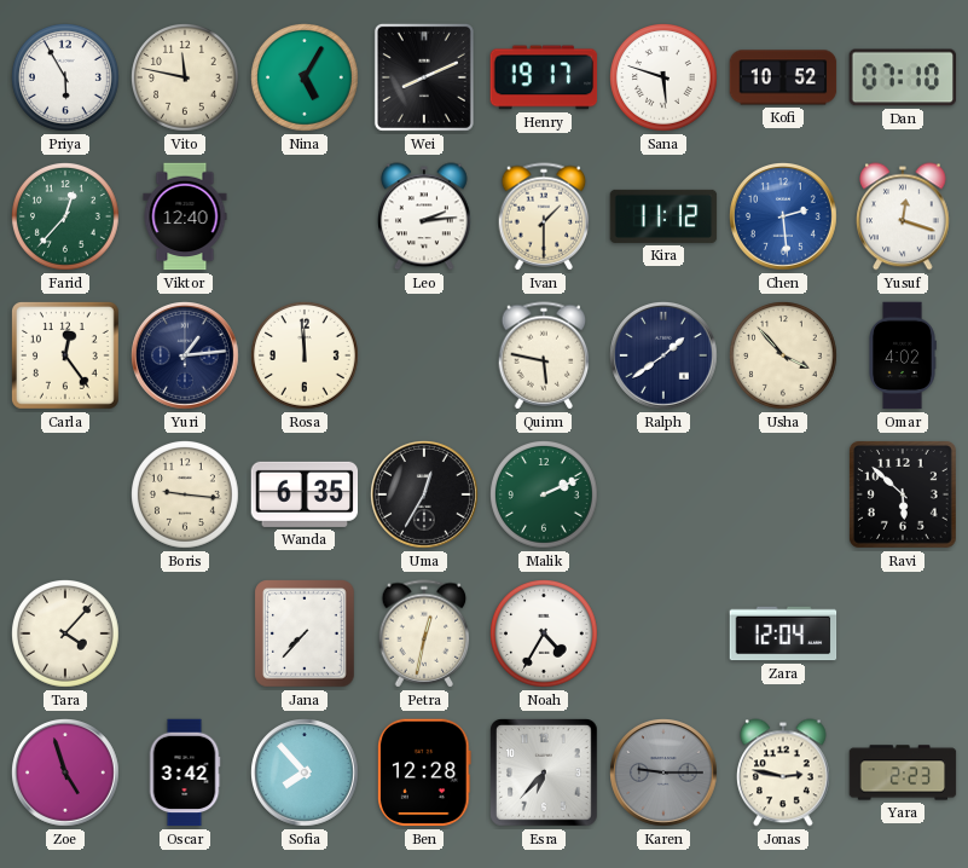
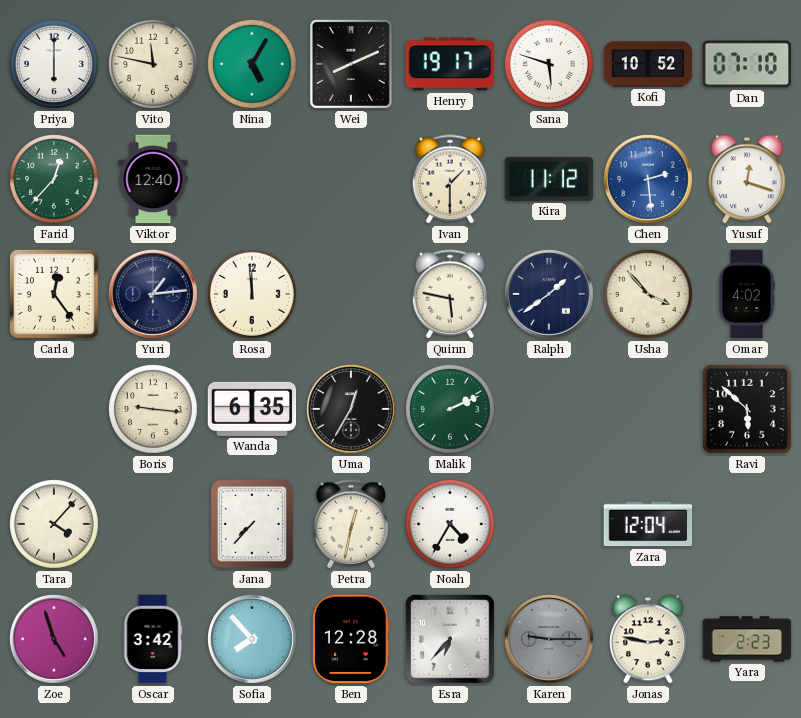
Priya: 5:55 -> 6:00 (55, 65)
Leo: 2:14 -> none (425, 216)
